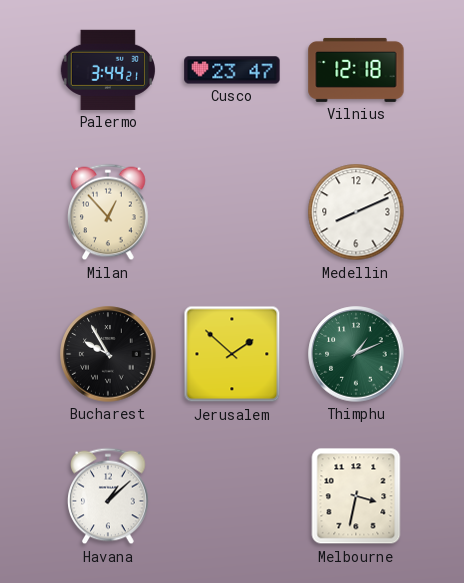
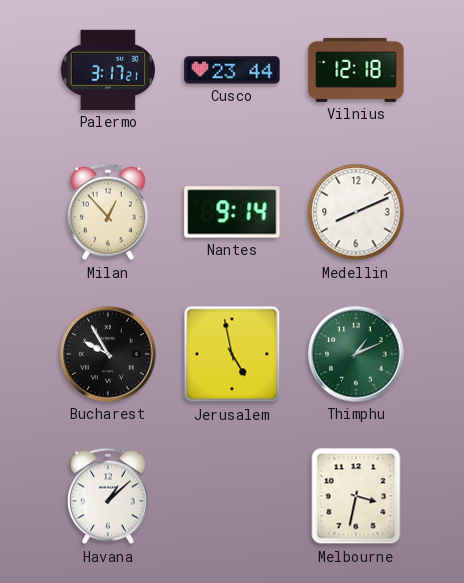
Palermo: 3:44 -> 3:17 (108, 70)
Cusco: 23:47 -> 23:44 (232, 70)
Nantes: none -> 9:14 (232, 212)
Jerusalem: 1:52 -> 4:58 (232, 354)
